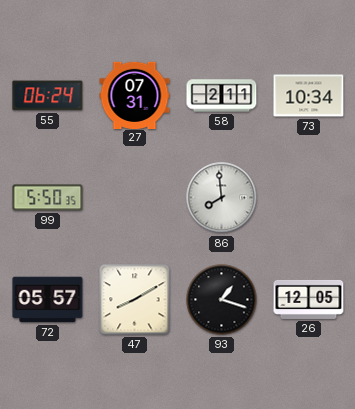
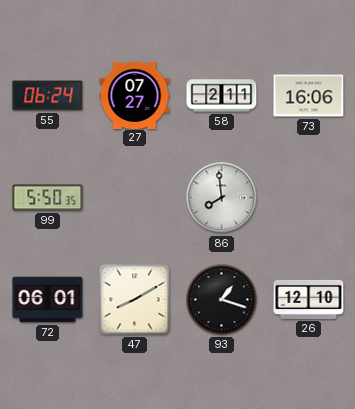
27: 07:31 -> 07:27 (135, 95)
73: 10:34 -> 16:06 (309, 96)
72: 05:57 -> 06:01 (48, 300)
26: 12:05 -> 12:10 (309, 299)
